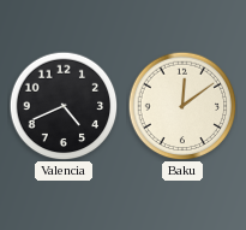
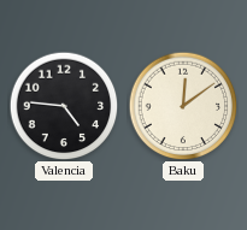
Valencia: 4:41 -> 4:46 (64, 106)
